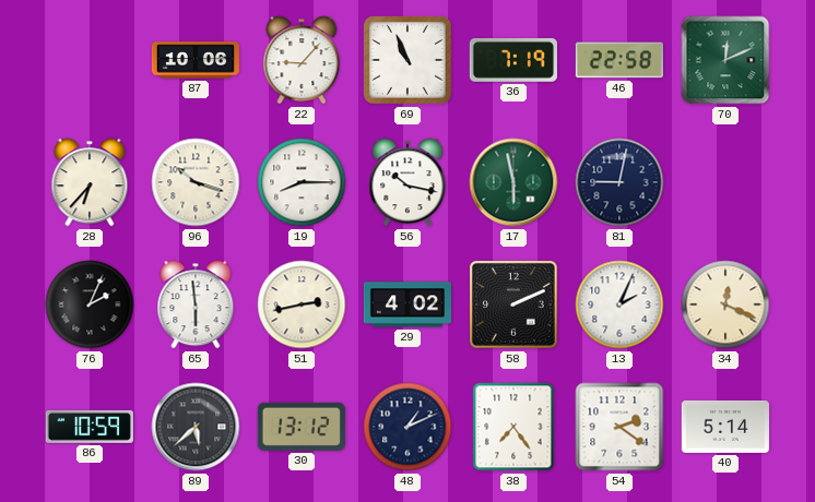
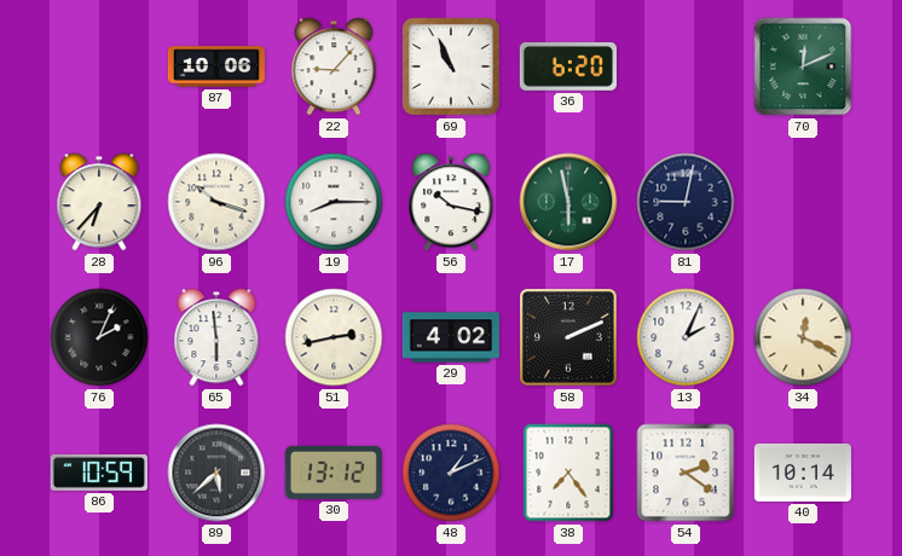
36: 7:19 -> 6:20 (568, 66)
46: 22:58 -> none (619, 60)
40: 5:14 -> 10:14 (803, 473)
